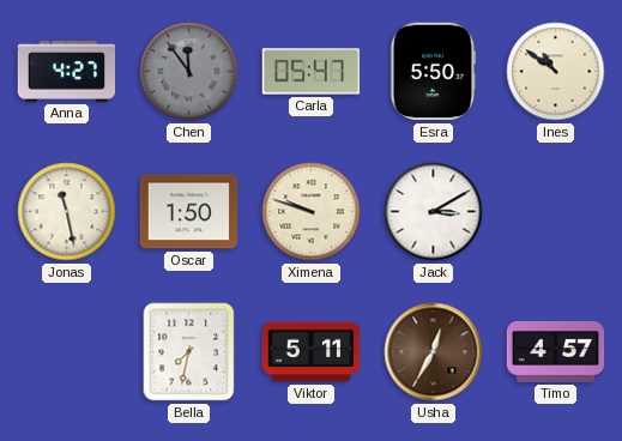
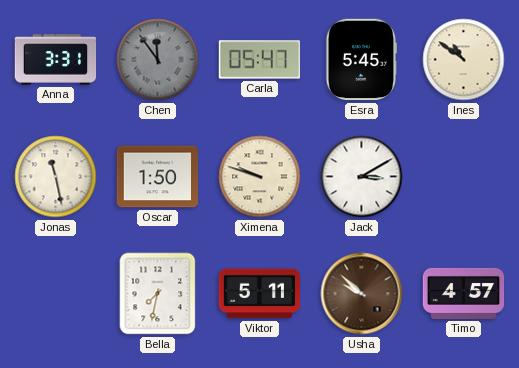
Anna: 4:27 -> 3:31 (56, 60)
Esra: 5:50 -> 5:45 (361, 60)
Usha: 12:35 -> 9:52 (362, 294)
